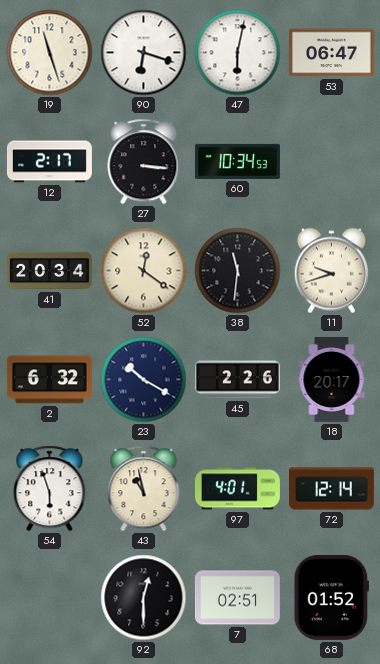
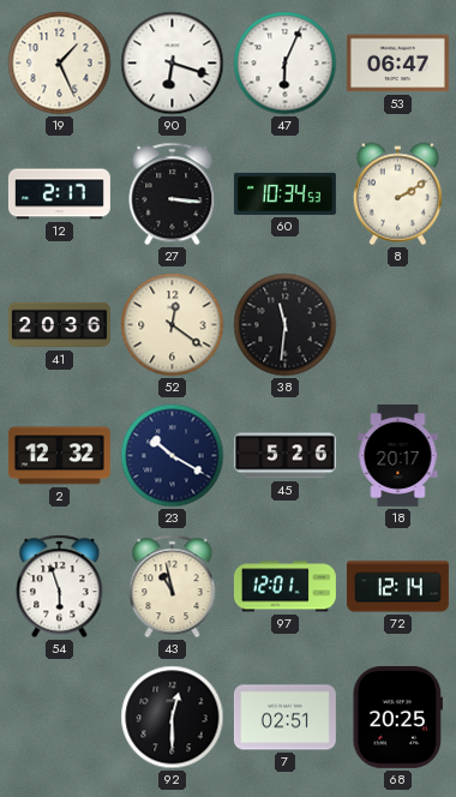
19: 11:27 -> 1:26 (60, 64)
47: 6:02 -> 6:04 (286, 64)
8: none -> 2:10 (397, 194)
41: 20:34 -> 20:36 (59, 325)
11: 9:42 -> none (331, 271)
2: 6:32 -> 12:32 (59, 456)
45: 2:26 -> 5:26 (284, 456)
97: 4:01 -> 12:01 (284, 587)
68: 01:52 -> 20:25 (397, 717)
